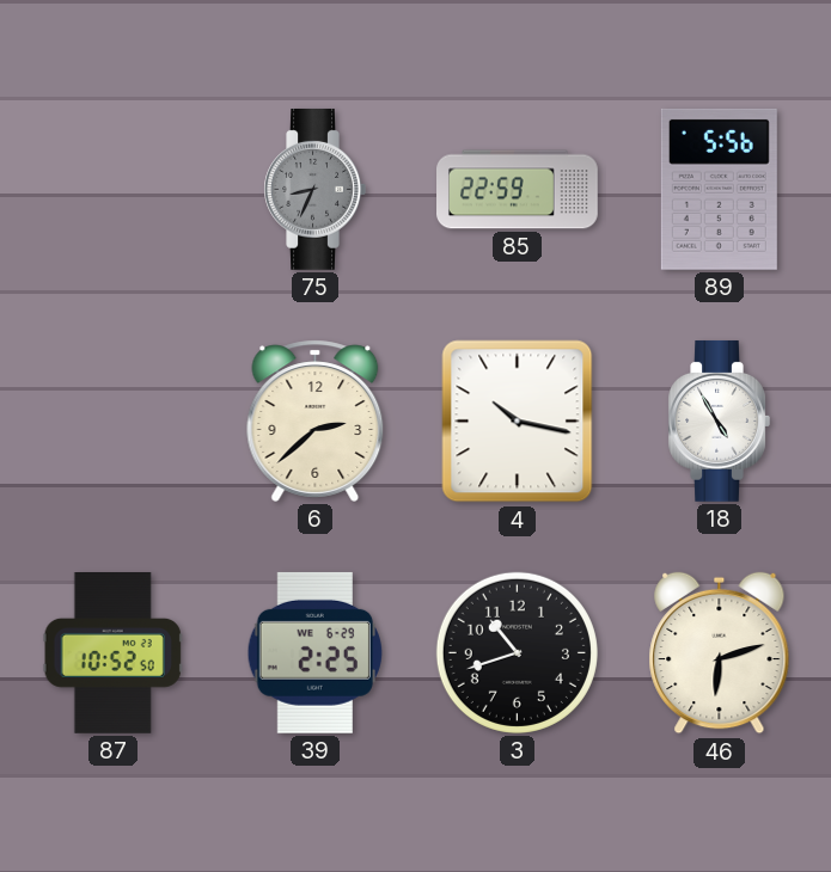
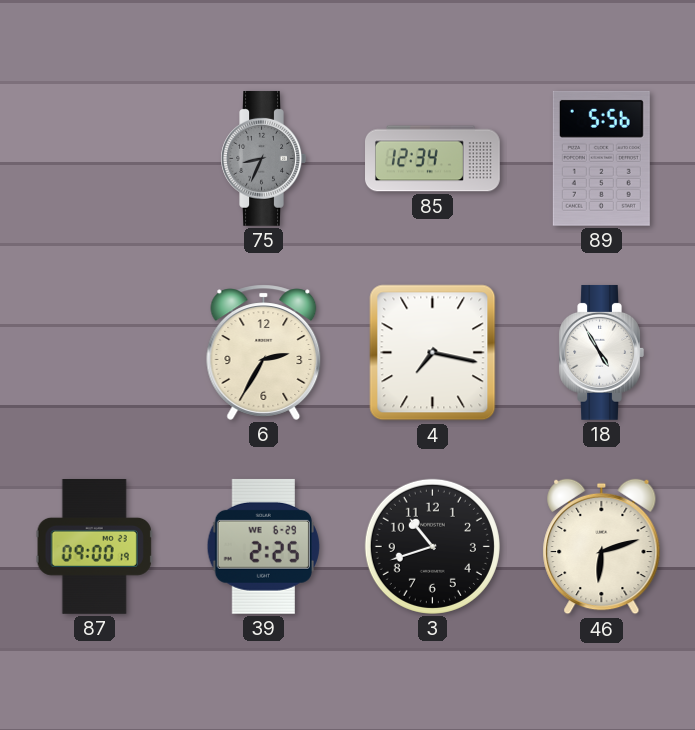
85: 22:59 -> 12:34 (433, 159)
6: 2:38 -> 2:35 (264, 352)
4: 10:17 -> 7:17 (433, 353)
87: 10:52 -> 09:00 (94, 547)
